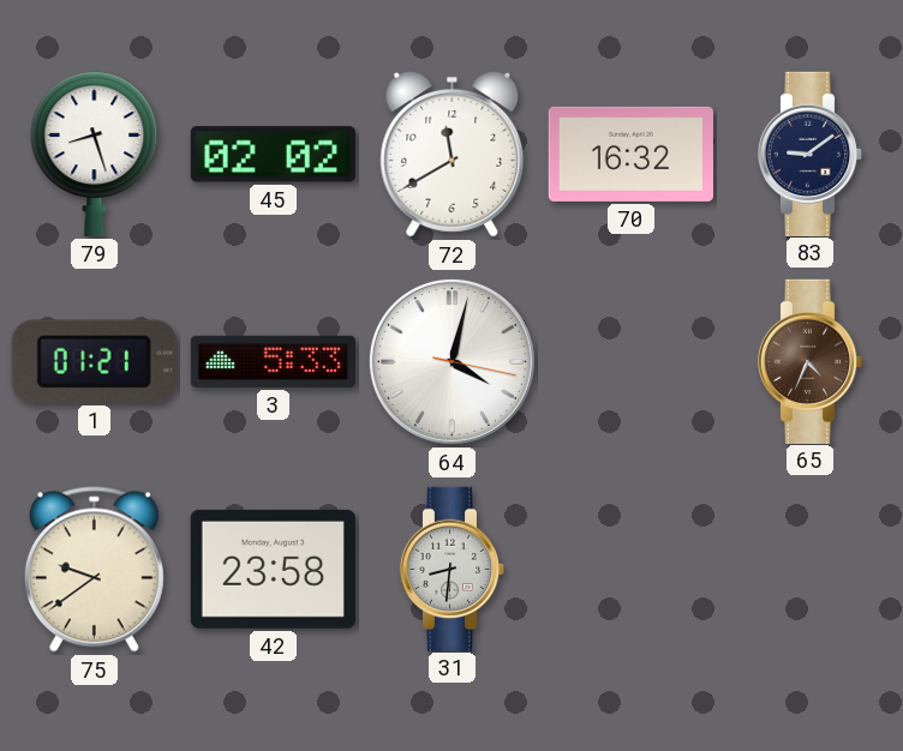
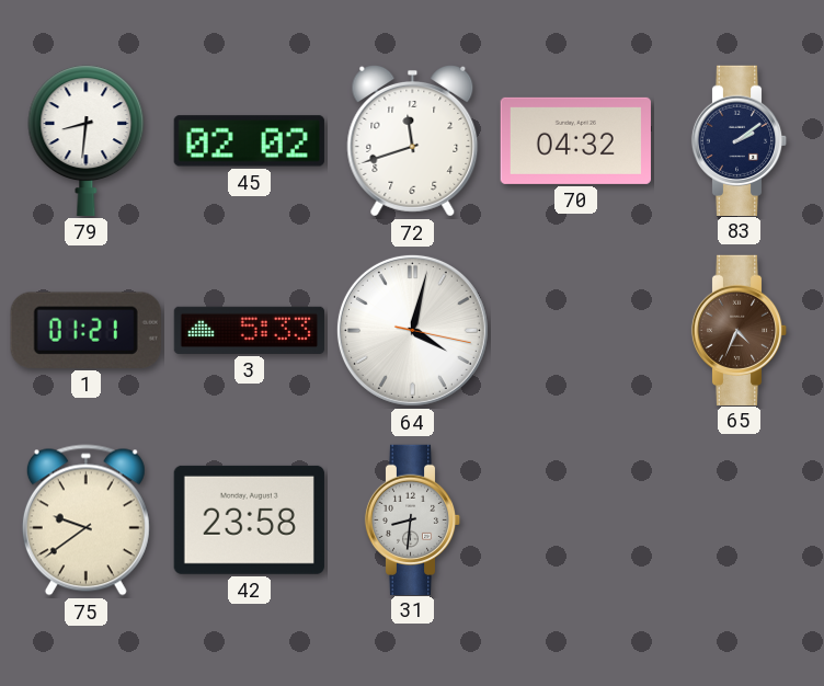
79: 8:27 -> 8:31 (87, 140)
72: 11:40 -> 11:42 (413, 140)
70: 16:32 -> 04:32 (575, 140)
83: 9:09 -> 2:09 (740, 140)
